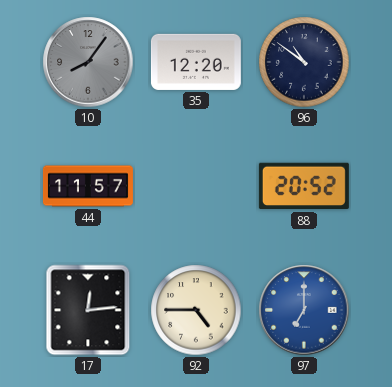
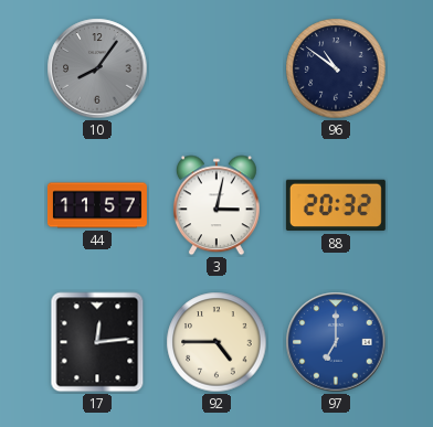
35: 12:20 -> none (196, 62)
3: none -> 3:02 (216, 205)
88: 20:52 -> 20:32 (336, 205)
